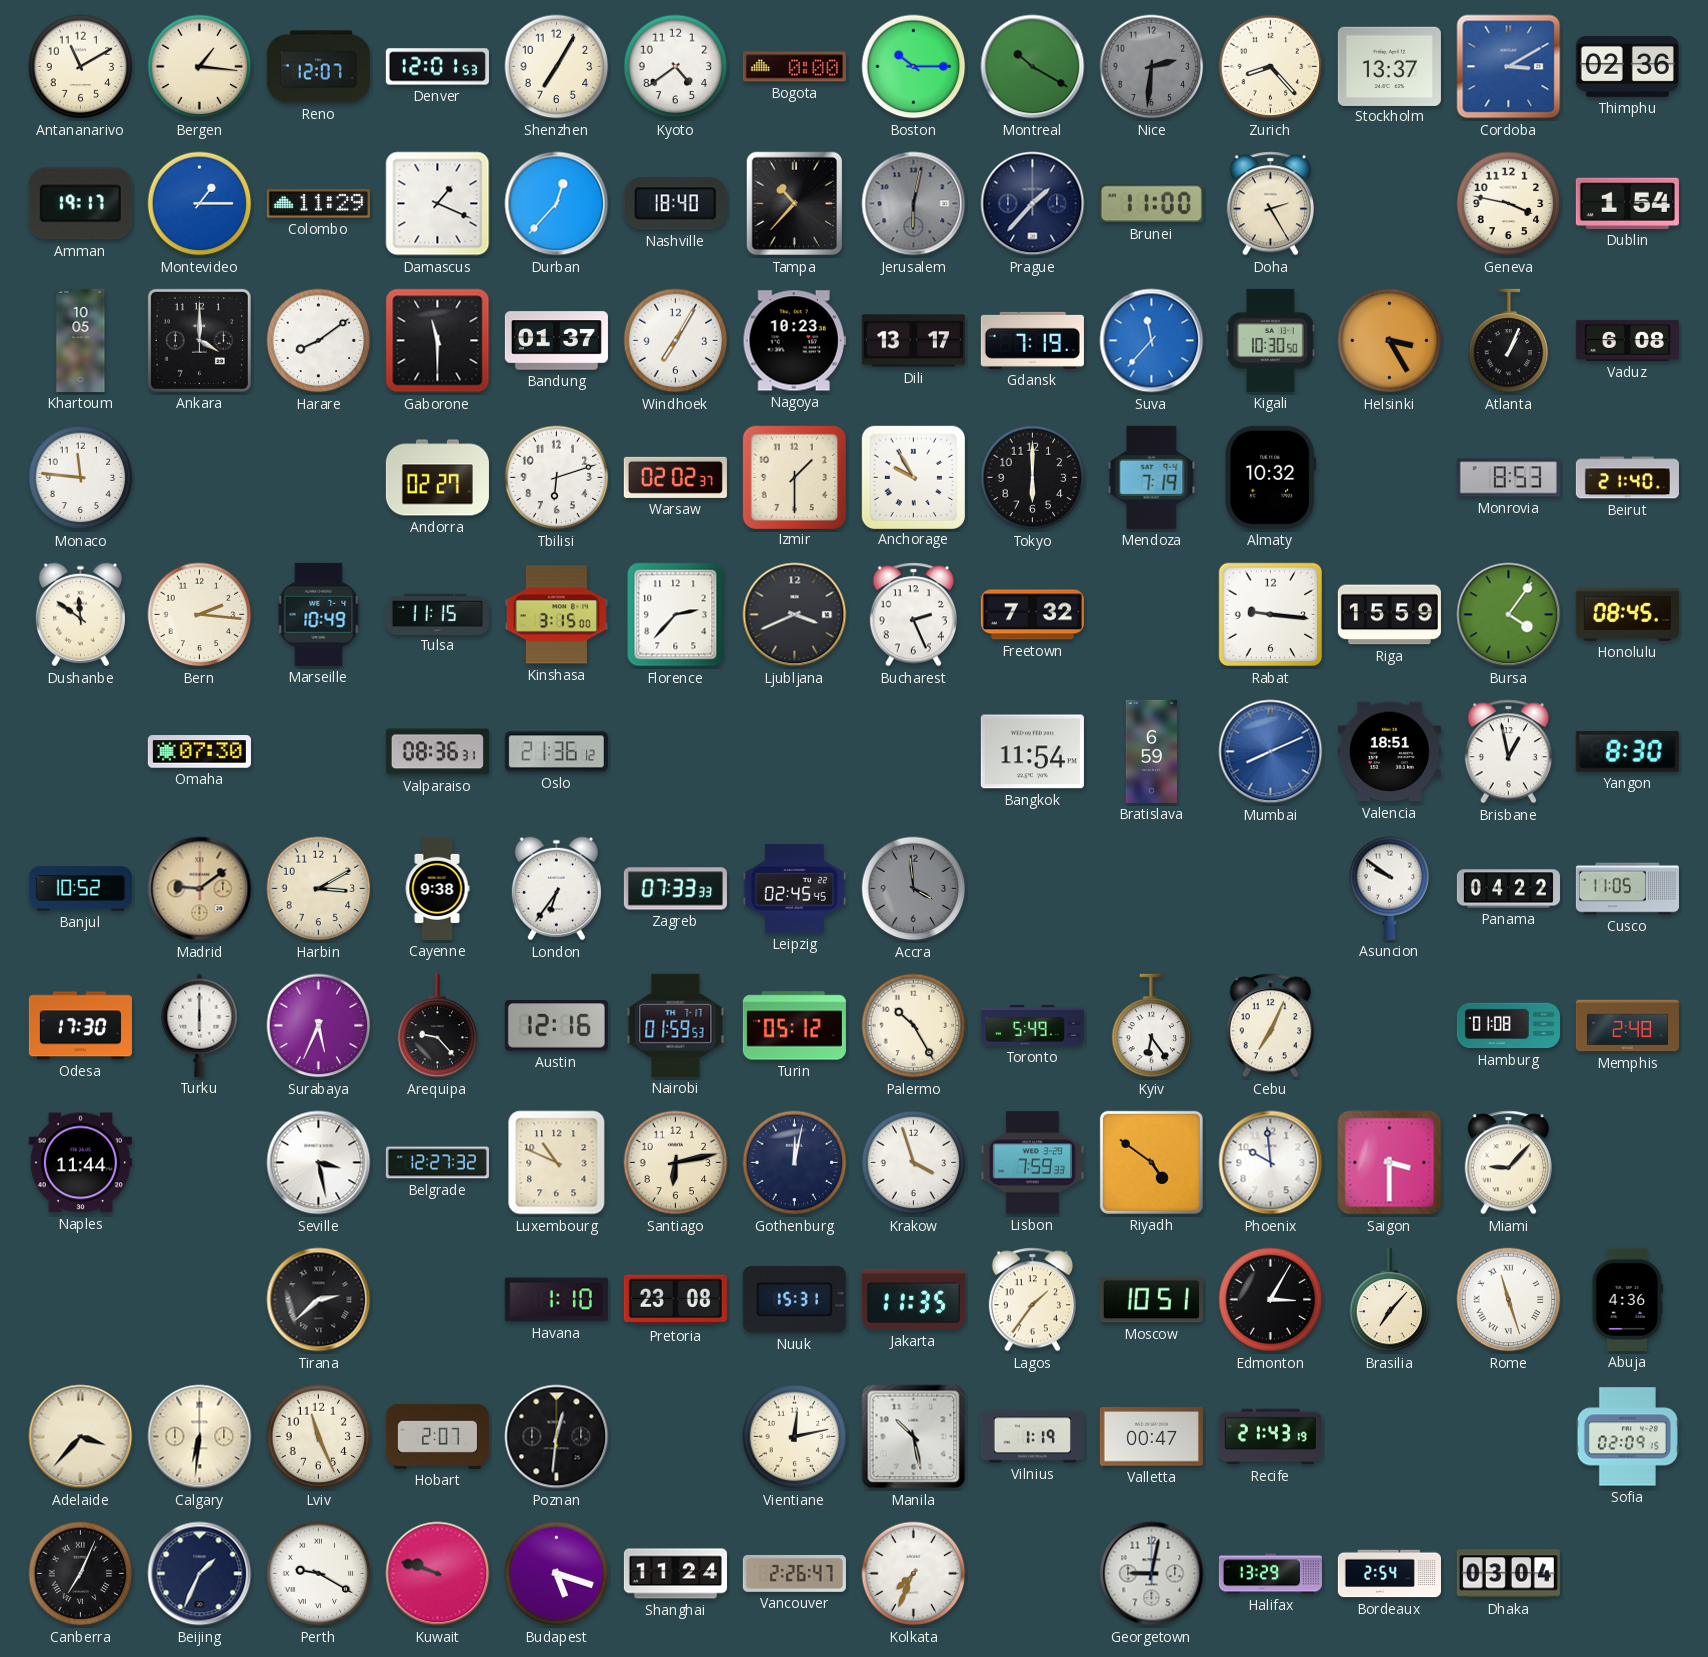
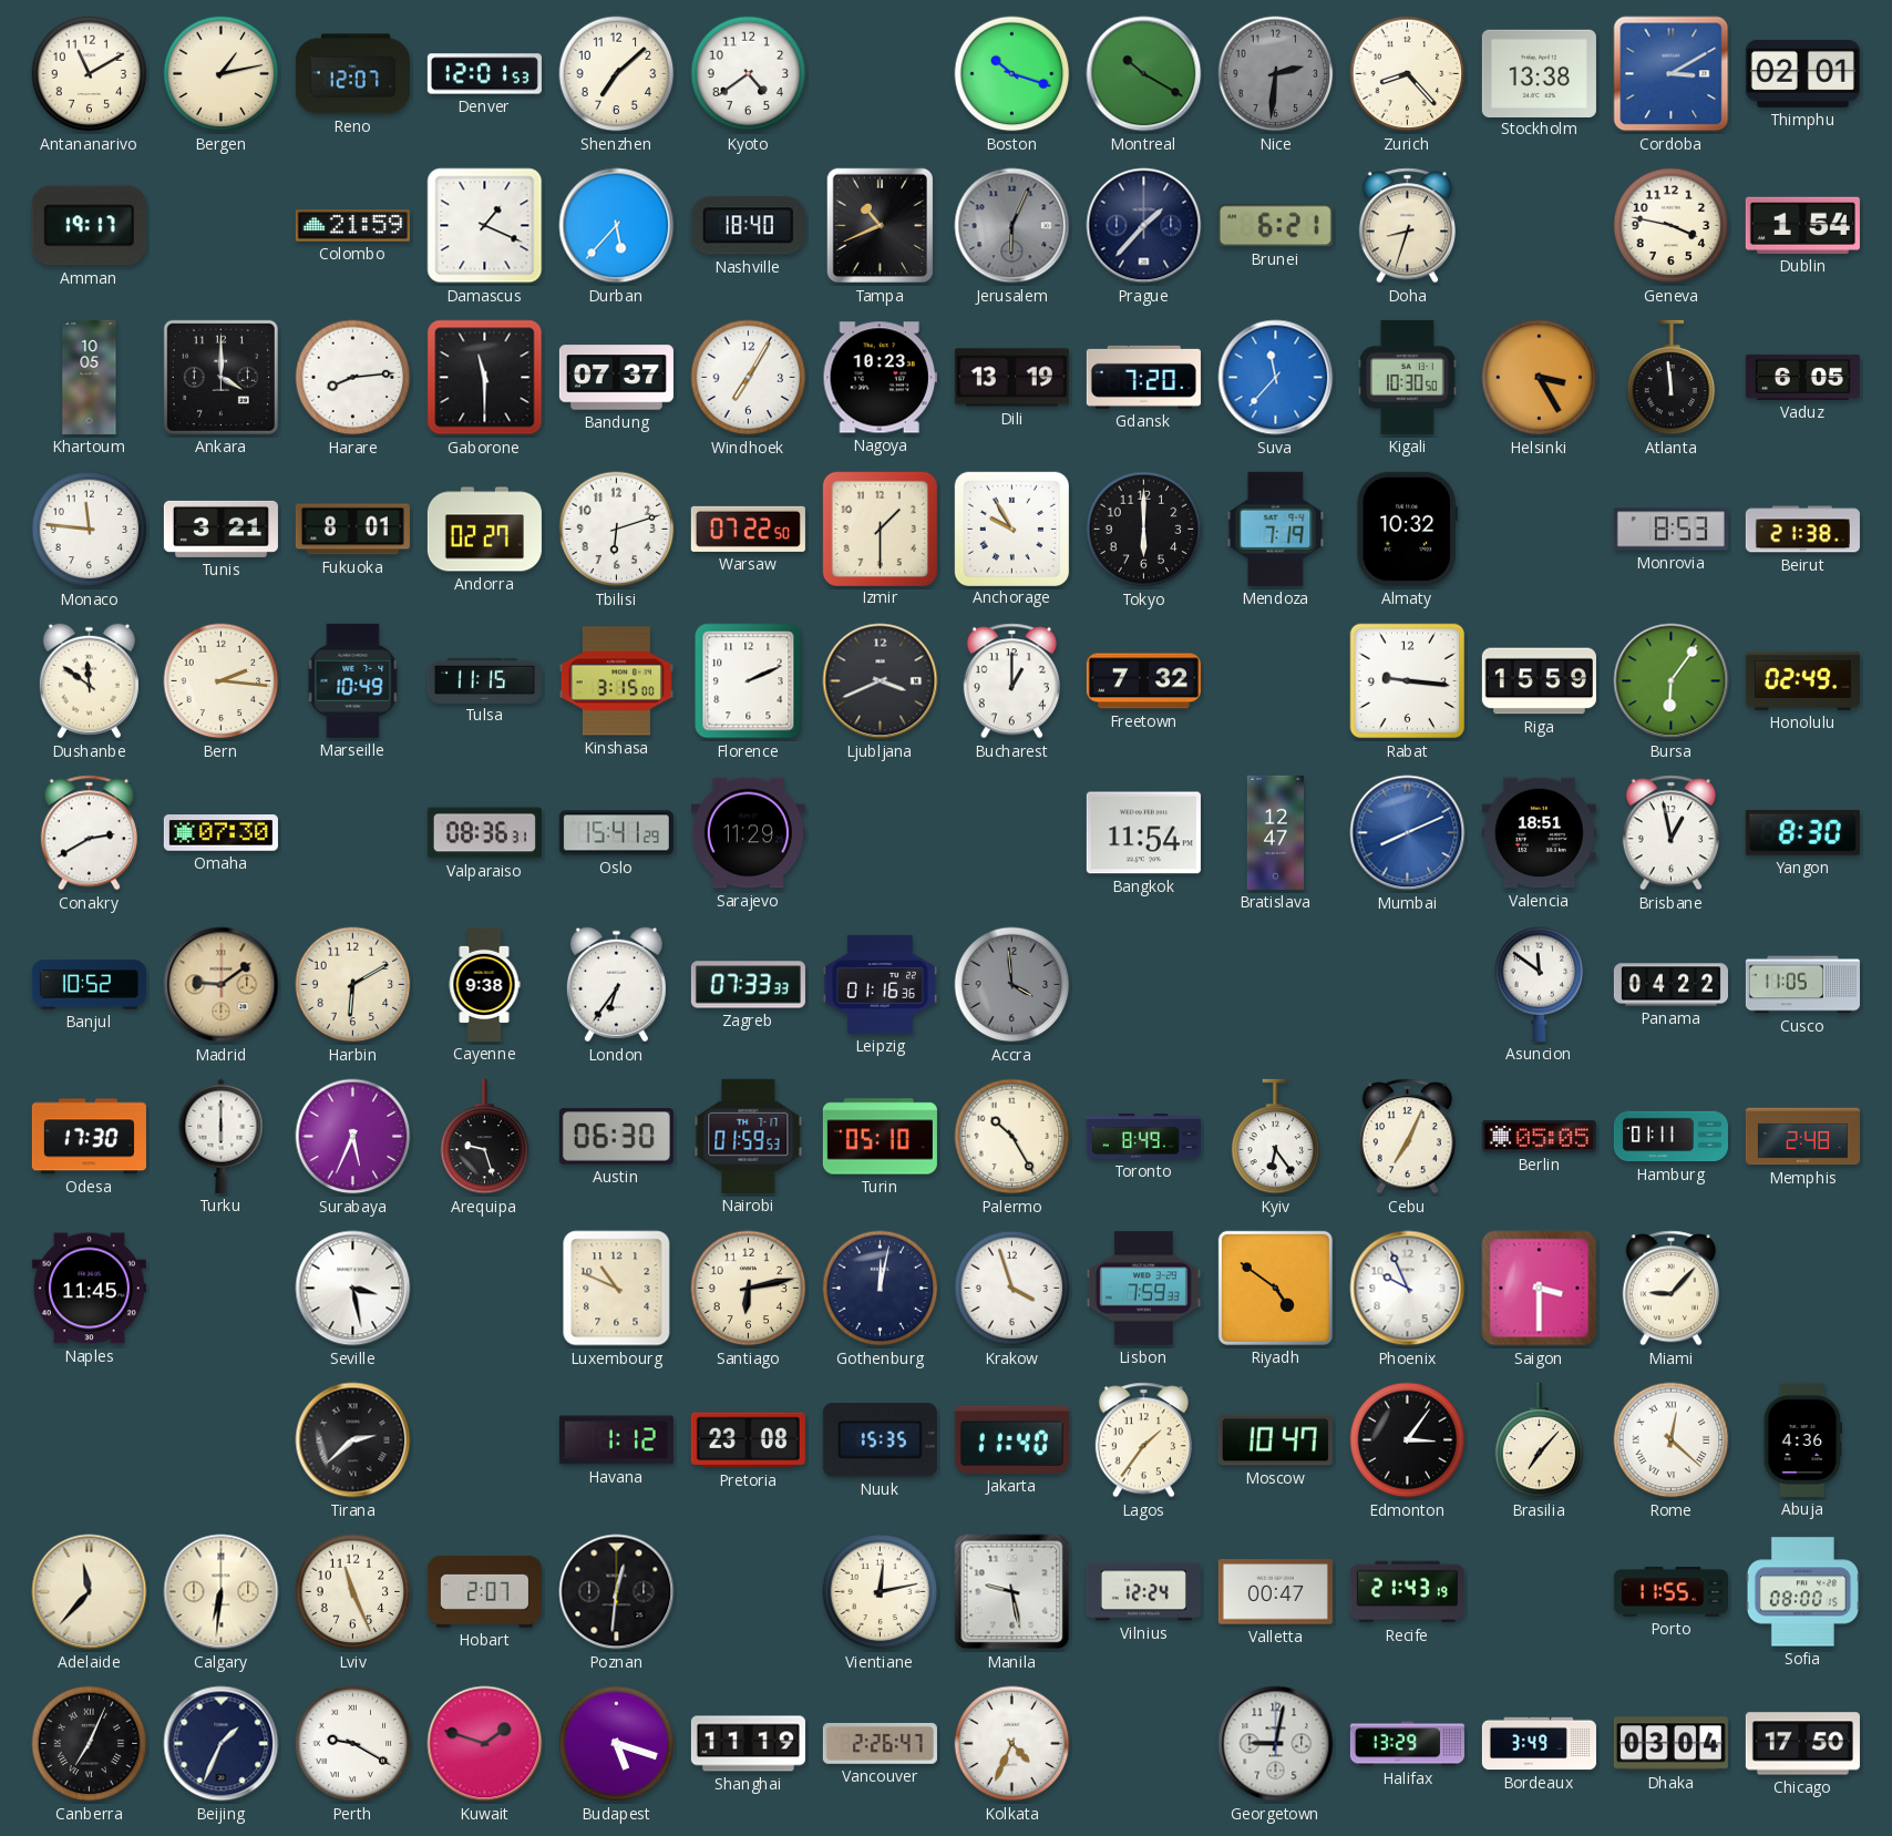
Bergen: 1:16 -> 1:13 (222, 74)
Shenzhen: 7:05 -> 7:08 (617, 74)
Bogota: 0:00 -> none (794, 67)
Boston: 10:15 -> 10:18 (1012, 74)
Stockholm: 13:37 -> 13:38 (1539, 73)
Thimphu: 02:36 -> 02:01 (1802, 73)
Montevideo: 1:15 -> none (200, 204)
Colombo: 11:29 -> 21:59 (352, 226)
Durban: 12:37 -> 5:37 (617, 226)
Tampa: 10:37 -> 10:41 (880, 226)
Jerusalem: 6:02 -> 6:04 (1012, 226)
Brunei: 11:00 -> 6:21 (1275, 226)
Doha: 2:25 -> 8:33 (1407, 226)
Harare: 8:09 -> 8:14 (353, 378)
Bandung: 01:37 -> 07:37 (616, 378)
Dili: 13:17 -> 13:19 (1011, 378)
Gdansk: 7:19 -> 7:20 (1143, 377)
Atlanta: 1:04 -> 11:59 (1672, 378)
Vaduz: 6:08 -> 6:05 (1802, 377)
Tunis: none -> 3:21 (220, 529)
Fukuoka: none -> 8:01 (352, 530)
Warsaw: 02:02 -> 07:22 (748, 529)
Beirut: 21:40 -> 21:38 (1802, 530)
Florence: 2:37 -> 2:11 (749, 681)
Bucharest: 2:26 -> 1:00 (1011, 681)
Bursa: 4:06 -> 6:06 (1672, 681)
Honolulu: 08:45 -> 02:49 (1802, 680)
Conakry: none -> 2:40 (89, 833)
Oslo: 21:36 -> 15:41 (616, 833)
Sarajevo: none -> 11:29 (748, 833)
Bratislava: 6:59 -> 12:47 (1276, 832)
Harbin: 3:10 -> 6:10 (353, 985)
Leipzig: 02:45 -> 01:16 (880, 984)
Asuncion: 9:51 -> 11:51 (1540, 984)
Arequipa: 9:23 -> 9:27 (485, 1137)
Austin: 12:16 -> 06:30 (616, 1137)
Turin: 05:12 -> 05:10 (880, 1137)
Toronto: 5:49 -> 8:49 (1143, 1136)
Berlin: none -> 05:05 (1539, 1137)
Hamburg: 01:08 -> 01:11 (1670, 1137)
Naples: 11:44 -> 11:45 (89, 1289)
Belgrade: 12:27 -> none (437, 1163)
Phoenix: 9:59 -> 9:56 (1408, 1289)
Havana: 1:10 -> 1:12 (616, 1440)
Nuuk: 15:31 -> 15:35 (880, 1440)
Jakarta: 11:35 -> 11:40 (1011, 1439)
Moscow: 10:51 -> 10:47 (1275, 1440)
Edmonton: 3:05 -> 3:06 (1408, 1440)
Rome: 11:27 -> 12:22 (1672, 1440)
Adelaide: 3:37 -> 11:37 (90, 1592)
Manila: 10:28 -> 9:28 (1012, 1592)
Vilnius: 1:19 -> 12:24 (1143, 1592)
Porto: none -> 11:55 (1670, 1592)
Sofia: 02:09 -> 08:00 (1802, 1592)
Kuwait: 9:48 -> 1:48 (485, 1744)
Shanghai: 11:24 -> 11:19 (748, 1744)
Kolkata: 7:34 -> 4:34 (1012, 1744)
Bordeaux: 2:54 -> 3:49 (1539, 1744)
Chicago: none -> 17:50 (1802, 1744)
